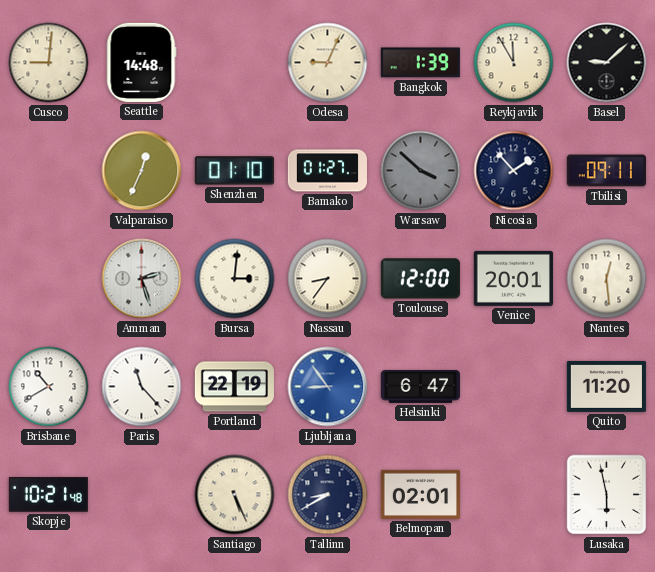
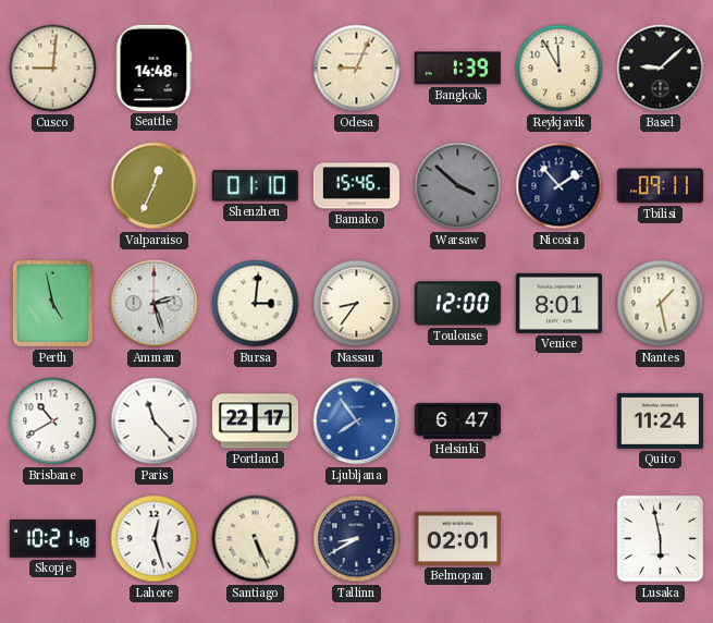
Bamako: 01:27 -> 15:46 (356, 186)
Perth: none -> 4:58 (53, 304)
Venice: 20:01 -> 8:01 (558, 303)
Nantes: 12:29 -> 1:28 (661, 304)
Portland: 22:19 -> 22:17 (255, 422)
Ljubljana: 8:54 -> 7:54 (357, 422)
Quito: 11:20 -> 11:24 (660, 420)
Lahore: none -> 12:27 (155, 539)
